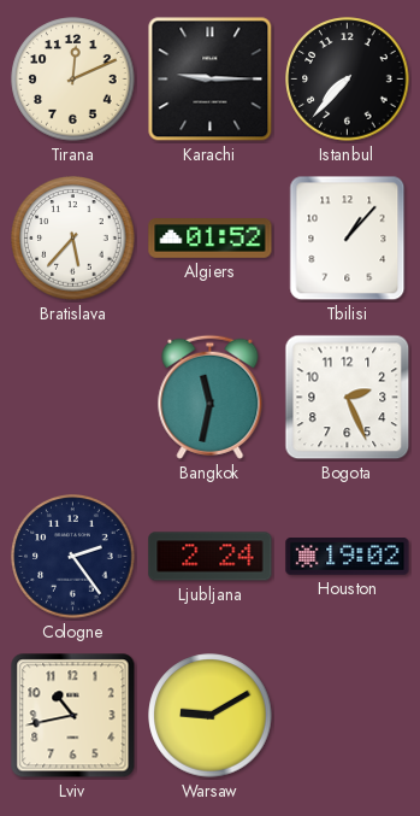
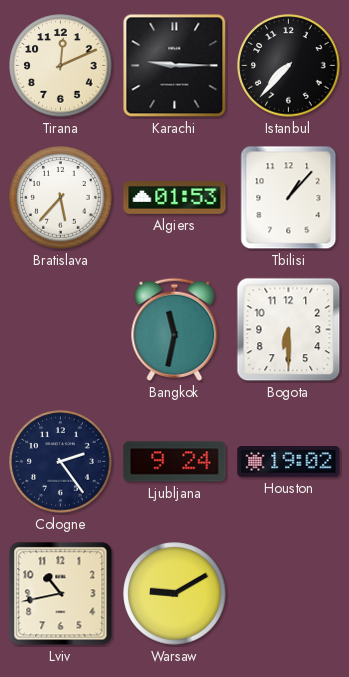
Algiers: 01:52 -> 01:53 (175, 198)
Bogota: 2:26 -> 6:30 (289, 330)
Ljubljana: 2:24 -> 9:24 (175, 462)
